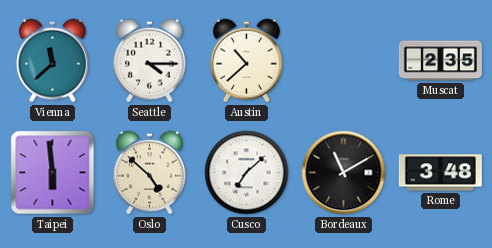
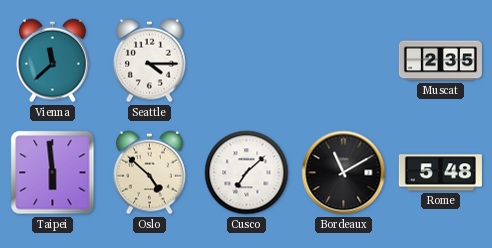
Austin: 10:38 -> none (247, 61)
Rome: 3:48 -> 5:48 (440, 173)
